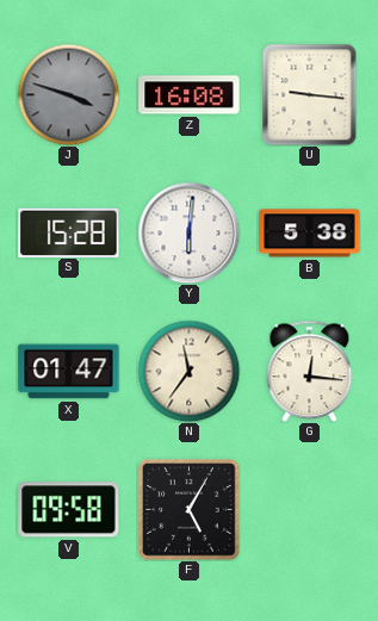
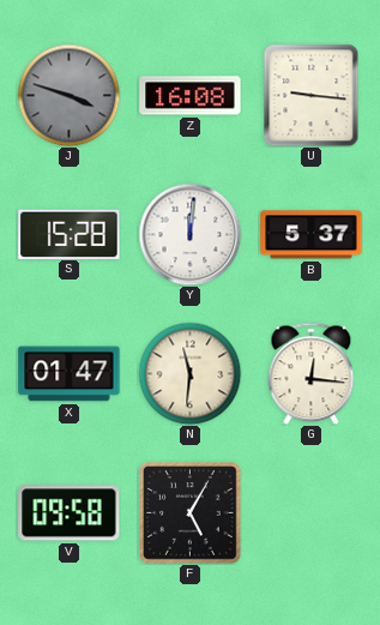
Y: 6:01 -> 12:01 (189, 234)
B: 5:38 -> 5:37 (312, 235)
N: 11:36 -> 11:31 (189, 373)
